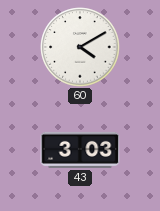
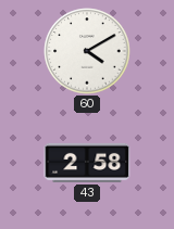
43: 3:03 -> 2:58 (87, 163)
